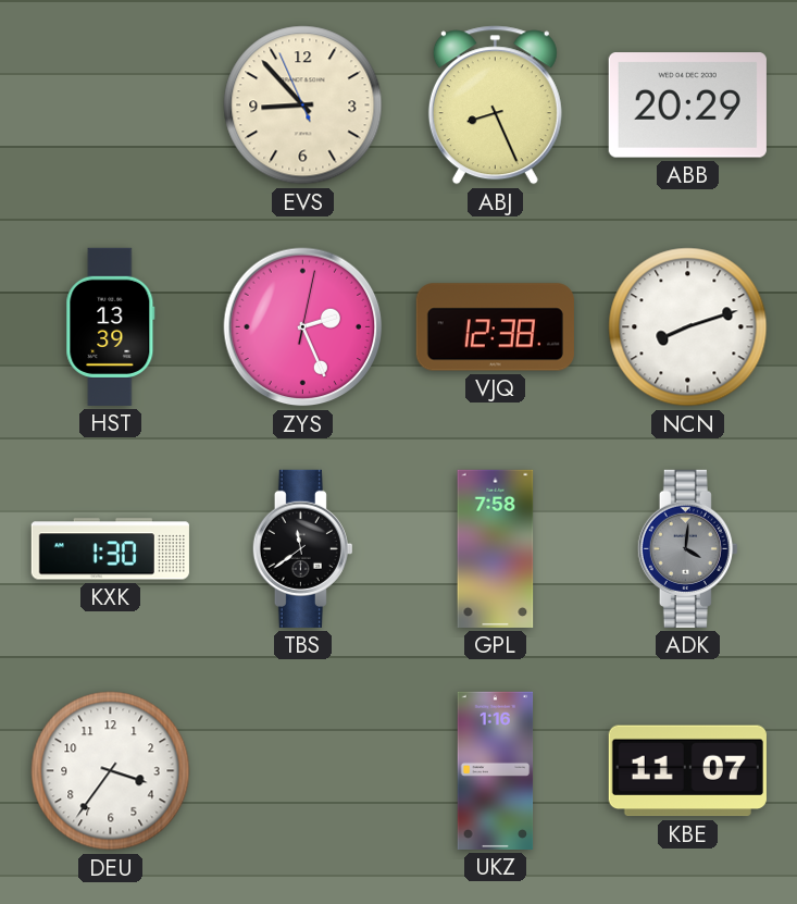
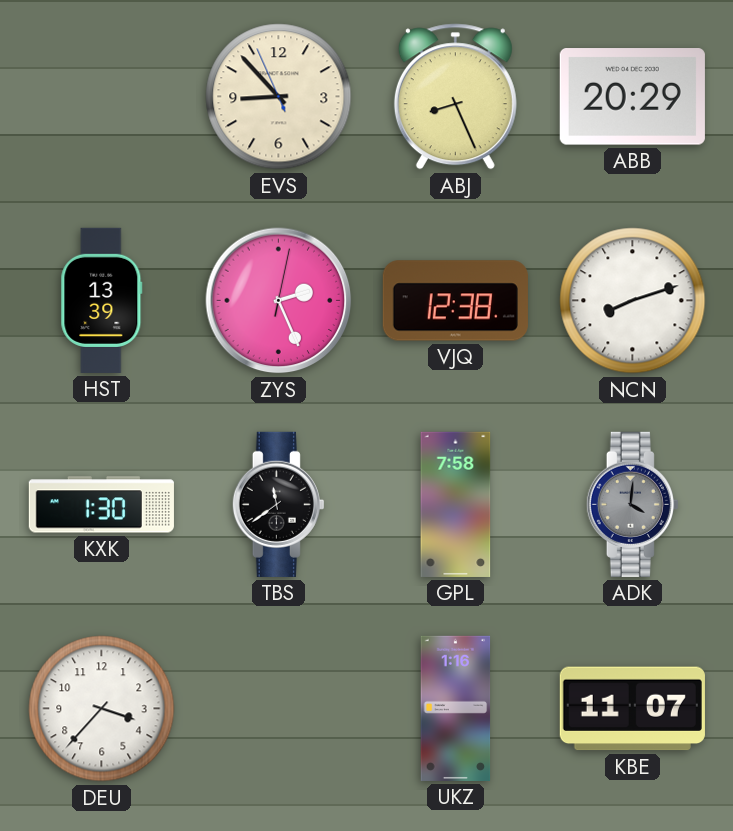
DEU: 3:36 -> 3:37 (102, 709)
